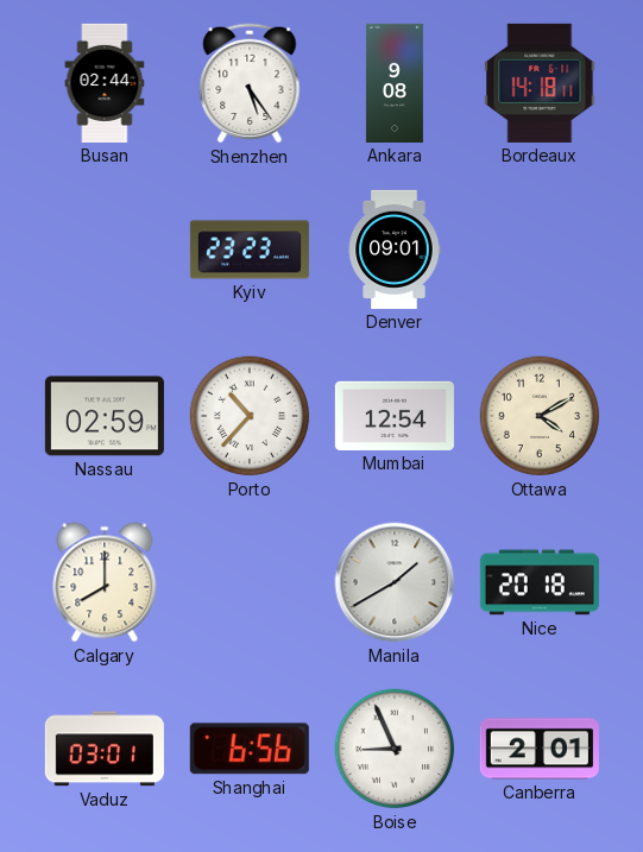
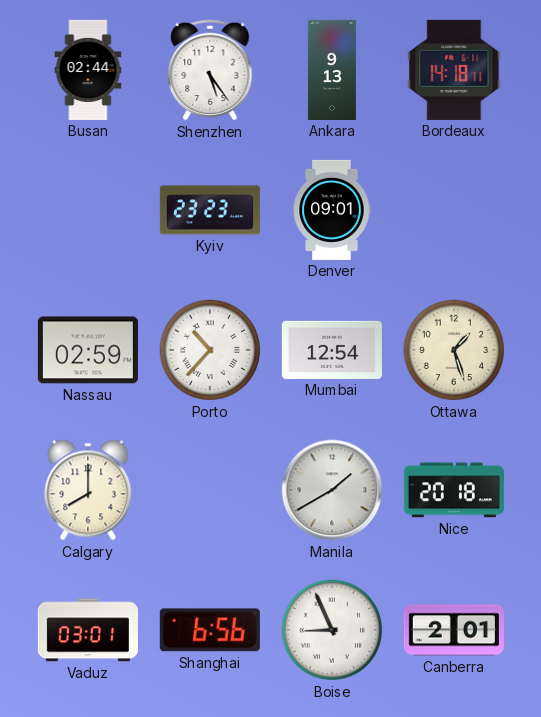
Ankara: 9:08 -> 9:13 (332, 70)
Ottawa: 4:10 -> 1:27 (454, 350)
